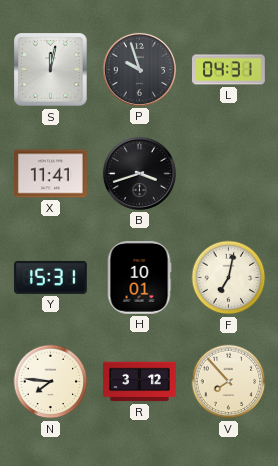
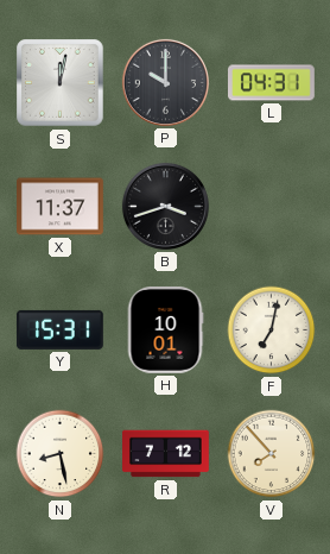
P: 9:57 -> 10:00 (165, 82)
X: 11:41 -> 11:37 (61, 207)
N: 7:46 -> 8:28 (61, 454)
R: 3:12 -> 7:12 (166, 454)
